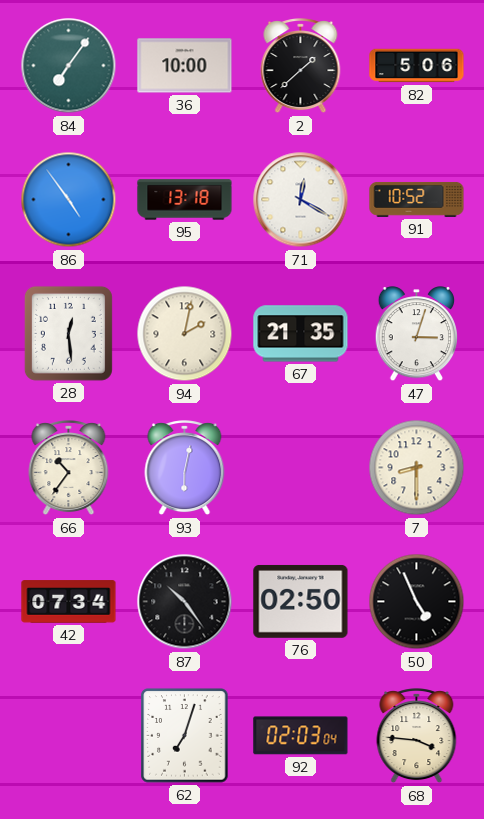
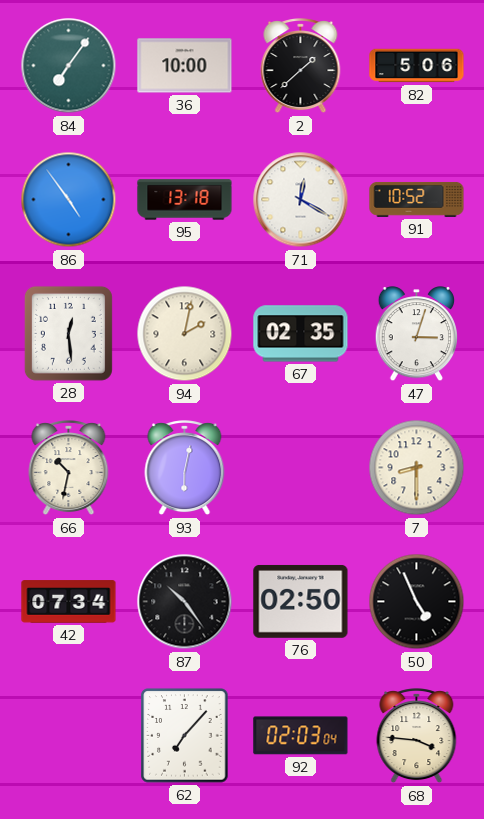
67: 21:35 -> 02:35 (301, 334)
66: 10:36 -> 10:32 (69, 468)
62: 7:03 -> 7:07 (185, 736)
